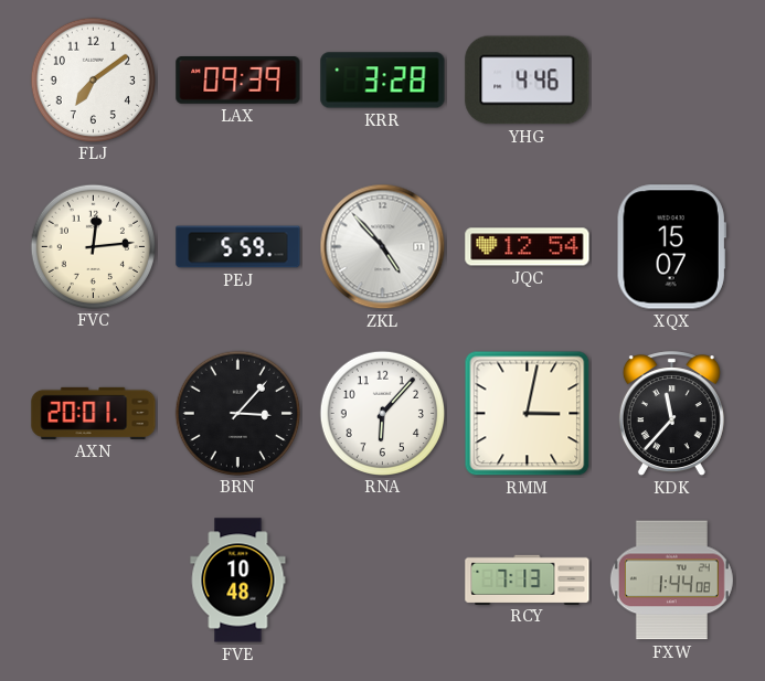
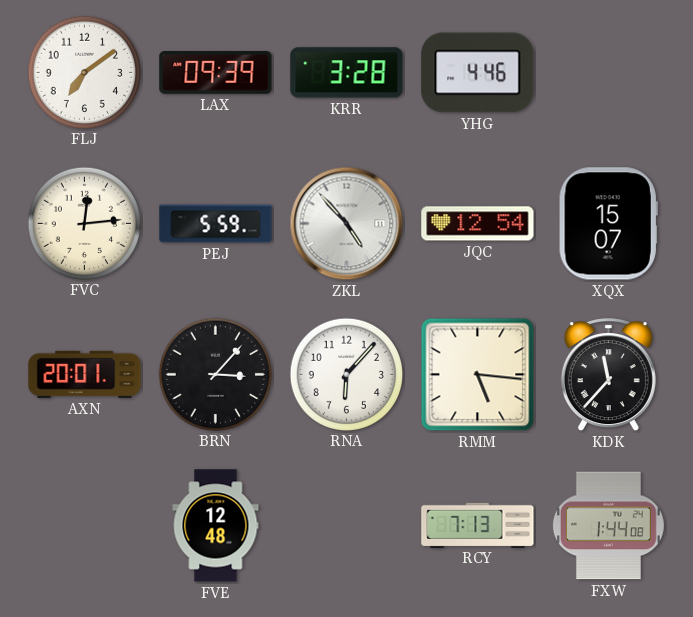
RMM: 3:02 -> 5:16 (478, 375)
FVE: 10:48 -> 12:48 (216, 526)
